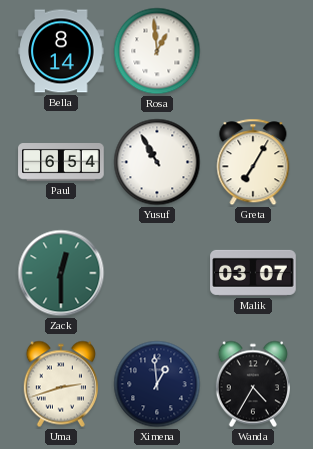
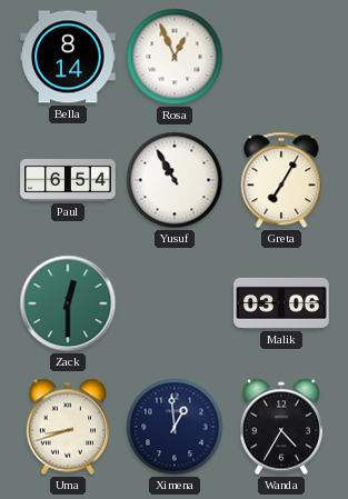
Rosa: 12:59 -> 12:56 (175, 57)
Malik: 03:07 -> 03:06 (281, 303)
Uma: 2:42 -> 8:42 (68, 427)
